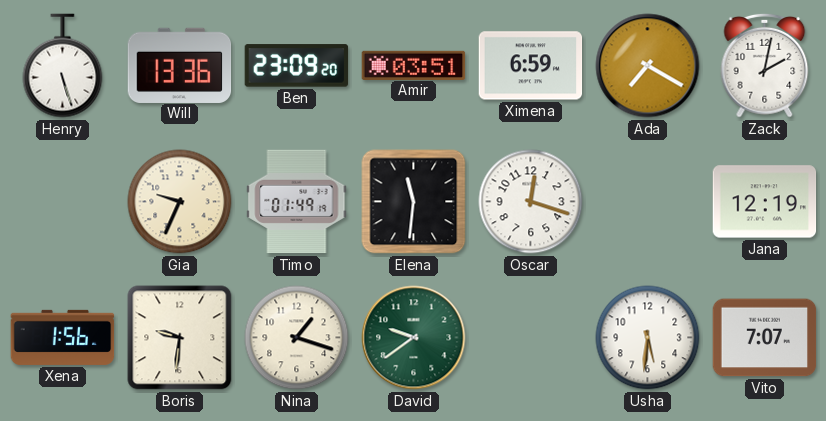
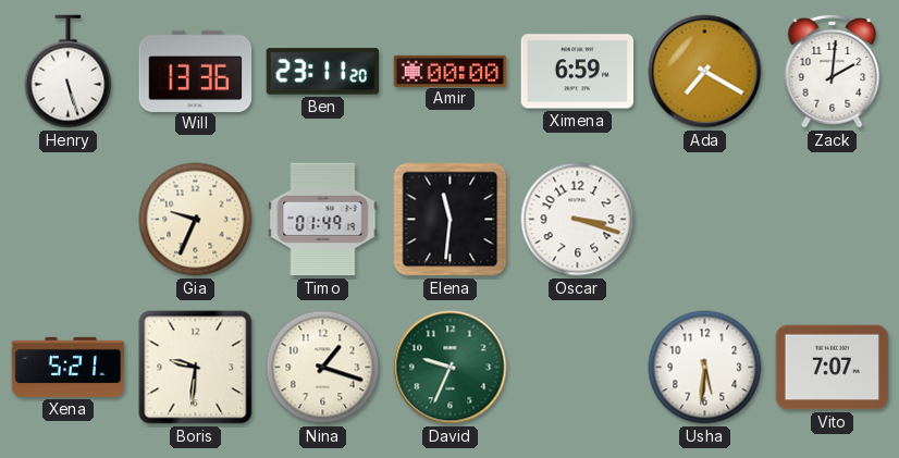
Ben: 23:09 -> 23:11 (323, 72)
Amir: 03:51 -> 00:00 (451, 71)
Zack: 2:02 -> 2:01 (833, 71)
Oscar: 12:18 -> 3:18 (578, 220)
Jana: 12:19 -> none (765, 202)
Xena: 1:56 -> 5:21 (69, 367)
David: 9:39 -> 9:34 (451, 368)
